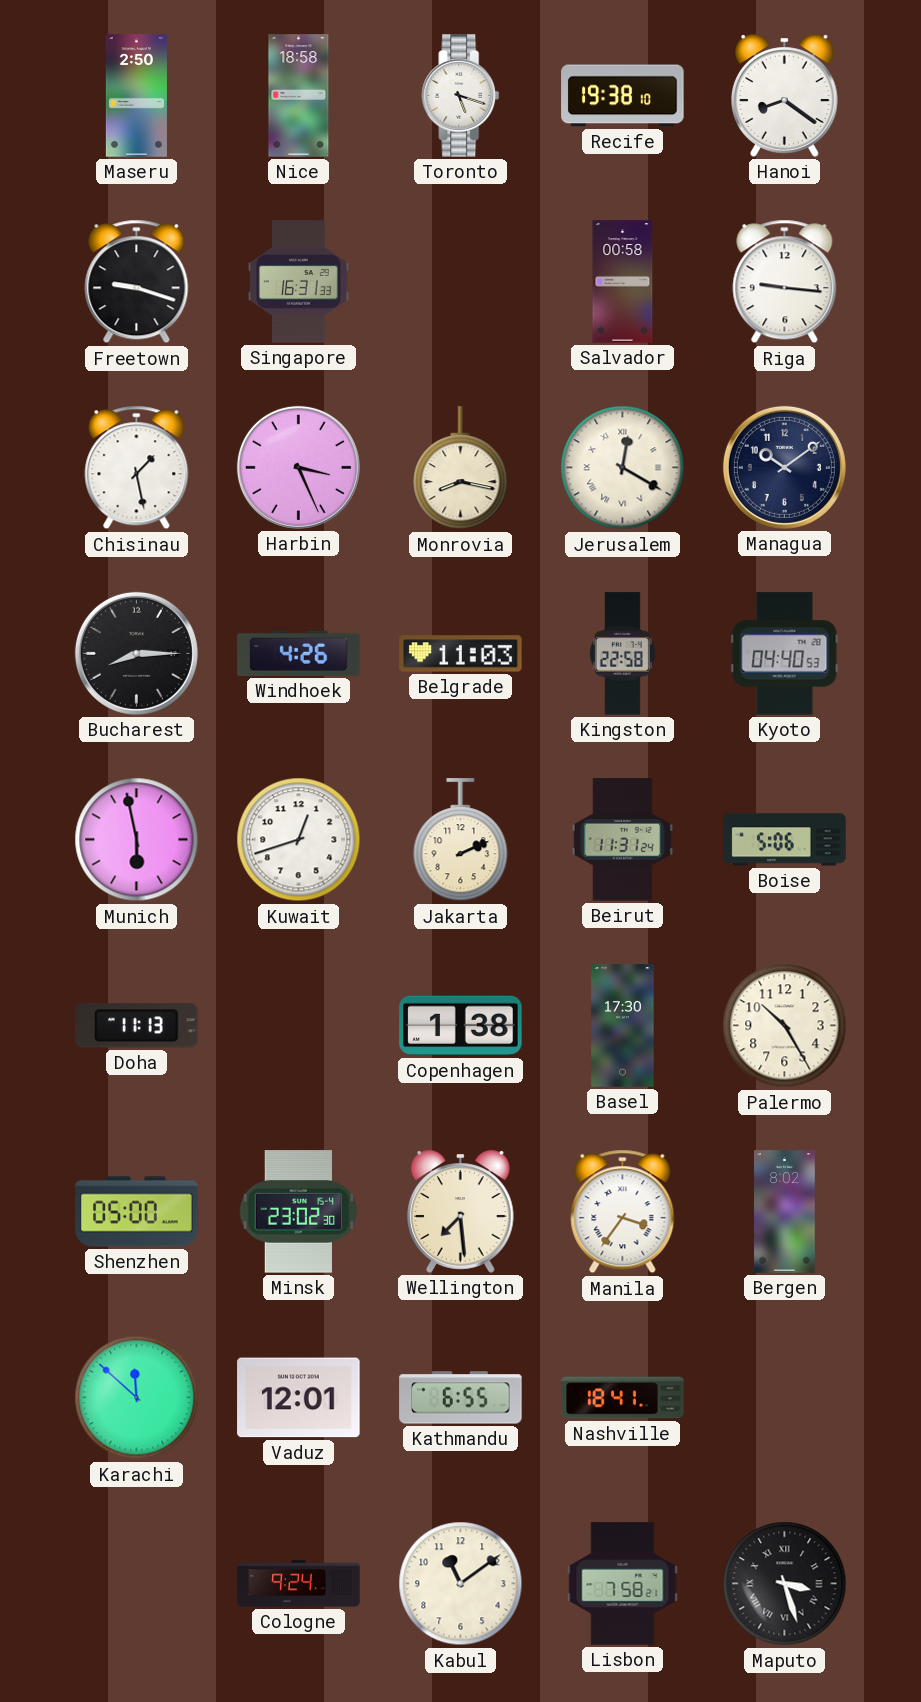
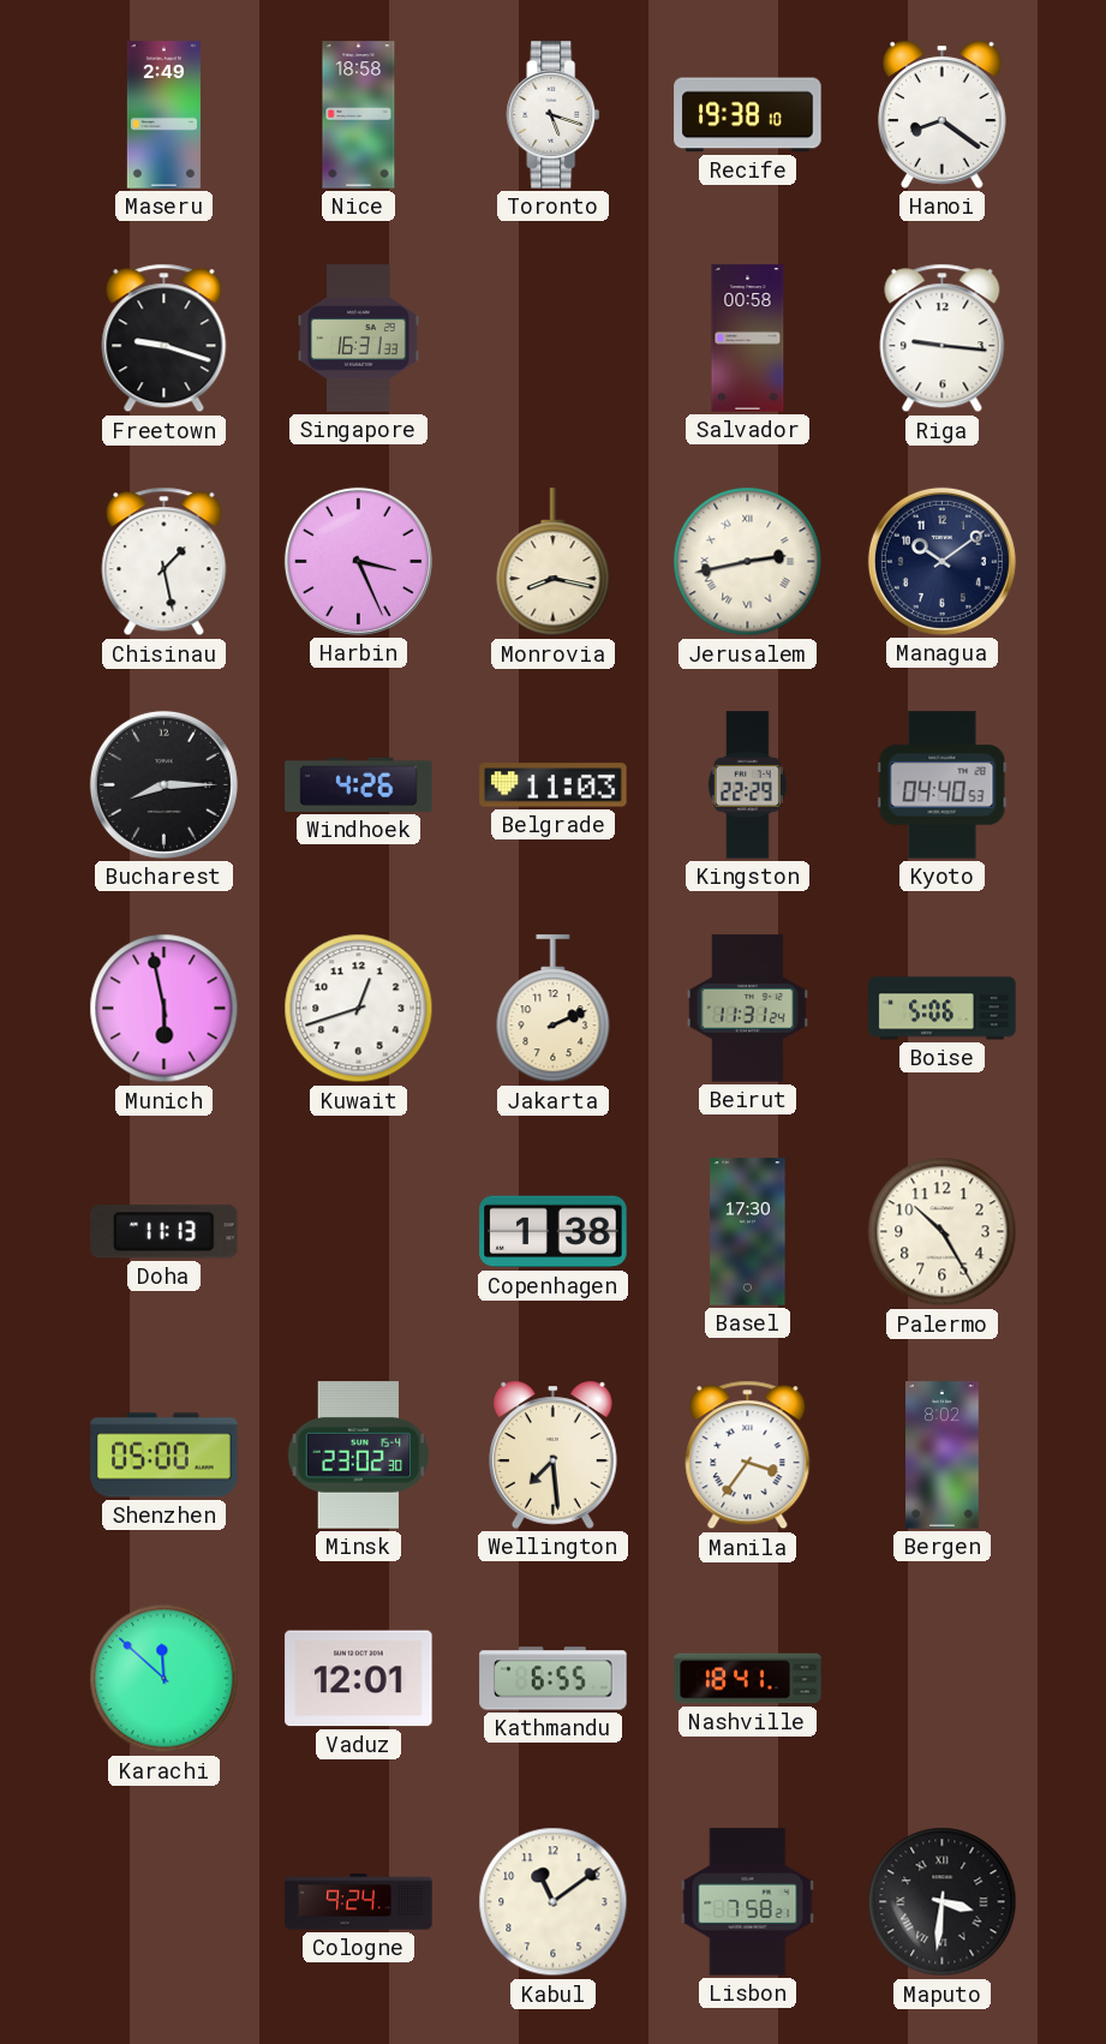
Maseru: 2:50 -> 2:49 (163, 115)
Jerusalem: 12:20 -> 2:43 (748, 562)
Kingston: 22:58 -> 22:29 (747, 785)
Maputo: 3:27 -> 3:31 (943, 1902)
